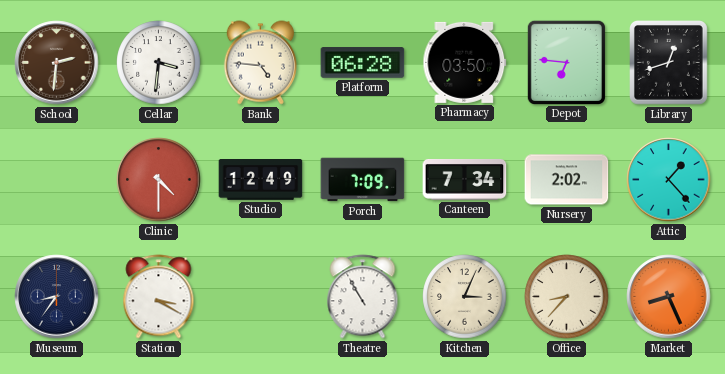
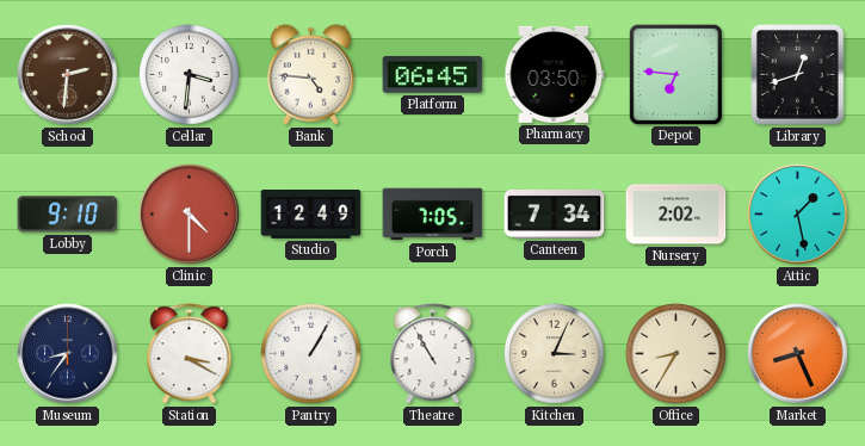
Platform: 06:28 -> 06:45 (433, 75)
Lobby: none -> 9:10 (68, 215)
Porch: 7:09 -> 7:05 (433, 215)
Attic: 1:23 -> 1:28 (798, 215)
Pantry: none -> 1:05 (311, 354)
Office: 8:37 -> 8:35 (676, 354)
